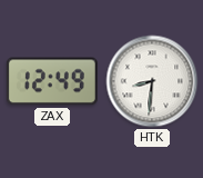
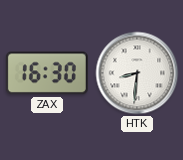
ZAX: 12:49 -> 16:30 (47, 73)
